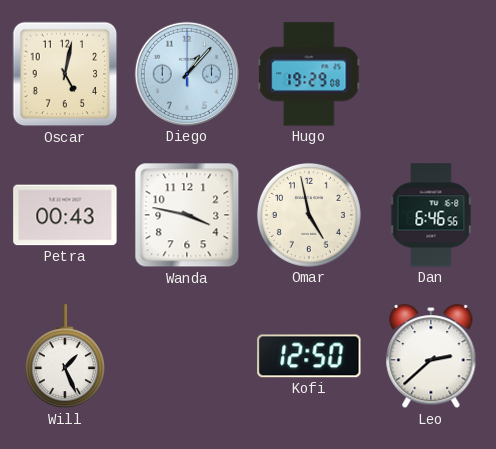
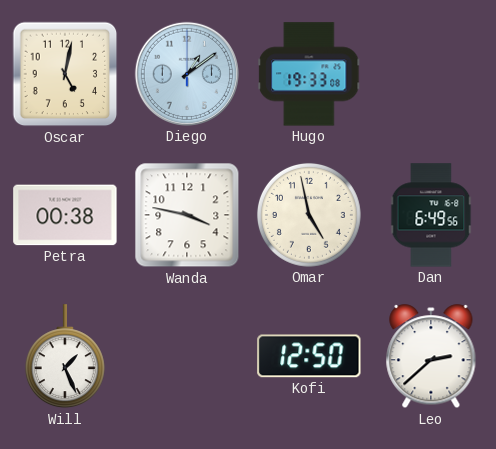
Diego: 1:07 -> 1:09 (187, 74)
Hugo: 19:29 -> 19:33 (309, 74)
Petra: 00:43 -> 00:38 (65, 215)
Dan: 6:46 -> 6:49 (431, 215)
